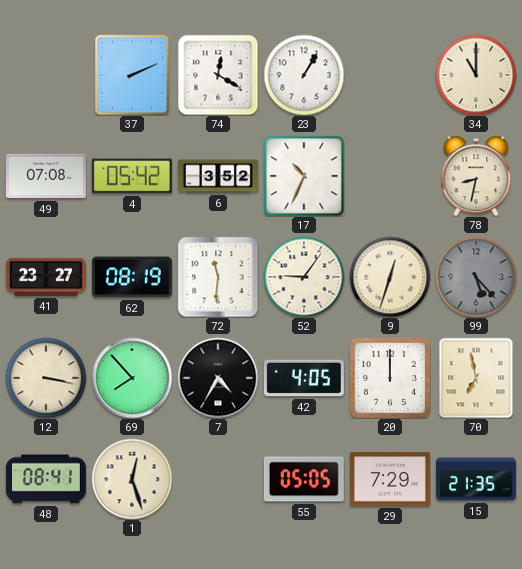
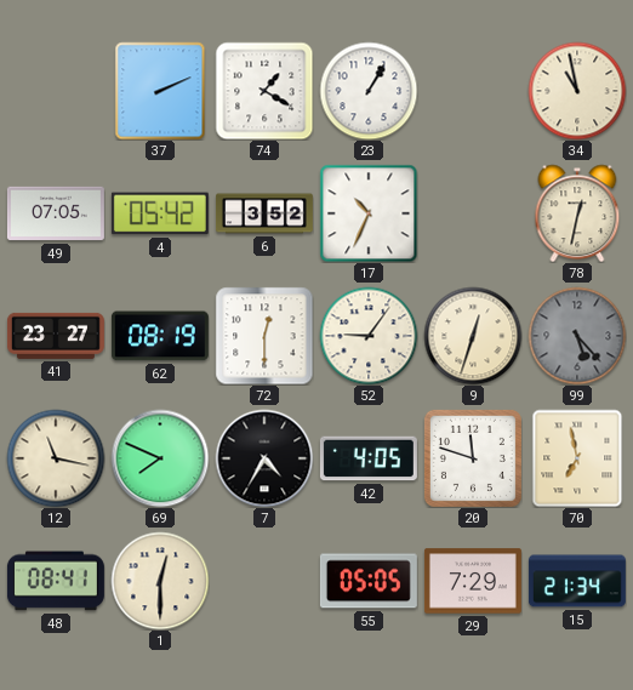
74: 12:20 -> 1:20 (264, 91)
34: 11:00 -> 10:58 (577, 91)
49: 07:08 -> 07:05 (56, 213)
78: 8:32 -> 12:32 (577, 213)
72: 11:31 -> 12:30 (264, 336)
12: 3:17 -> 11:17 (56, 458)
69: 7:53 -> 7:49 (160, 458)
20: 12:00 -> 11:48 (473, 458)
1: 12:27 -> 12:30 (160, 581)
15: 21:35 -> 21:34 (577, 581)
